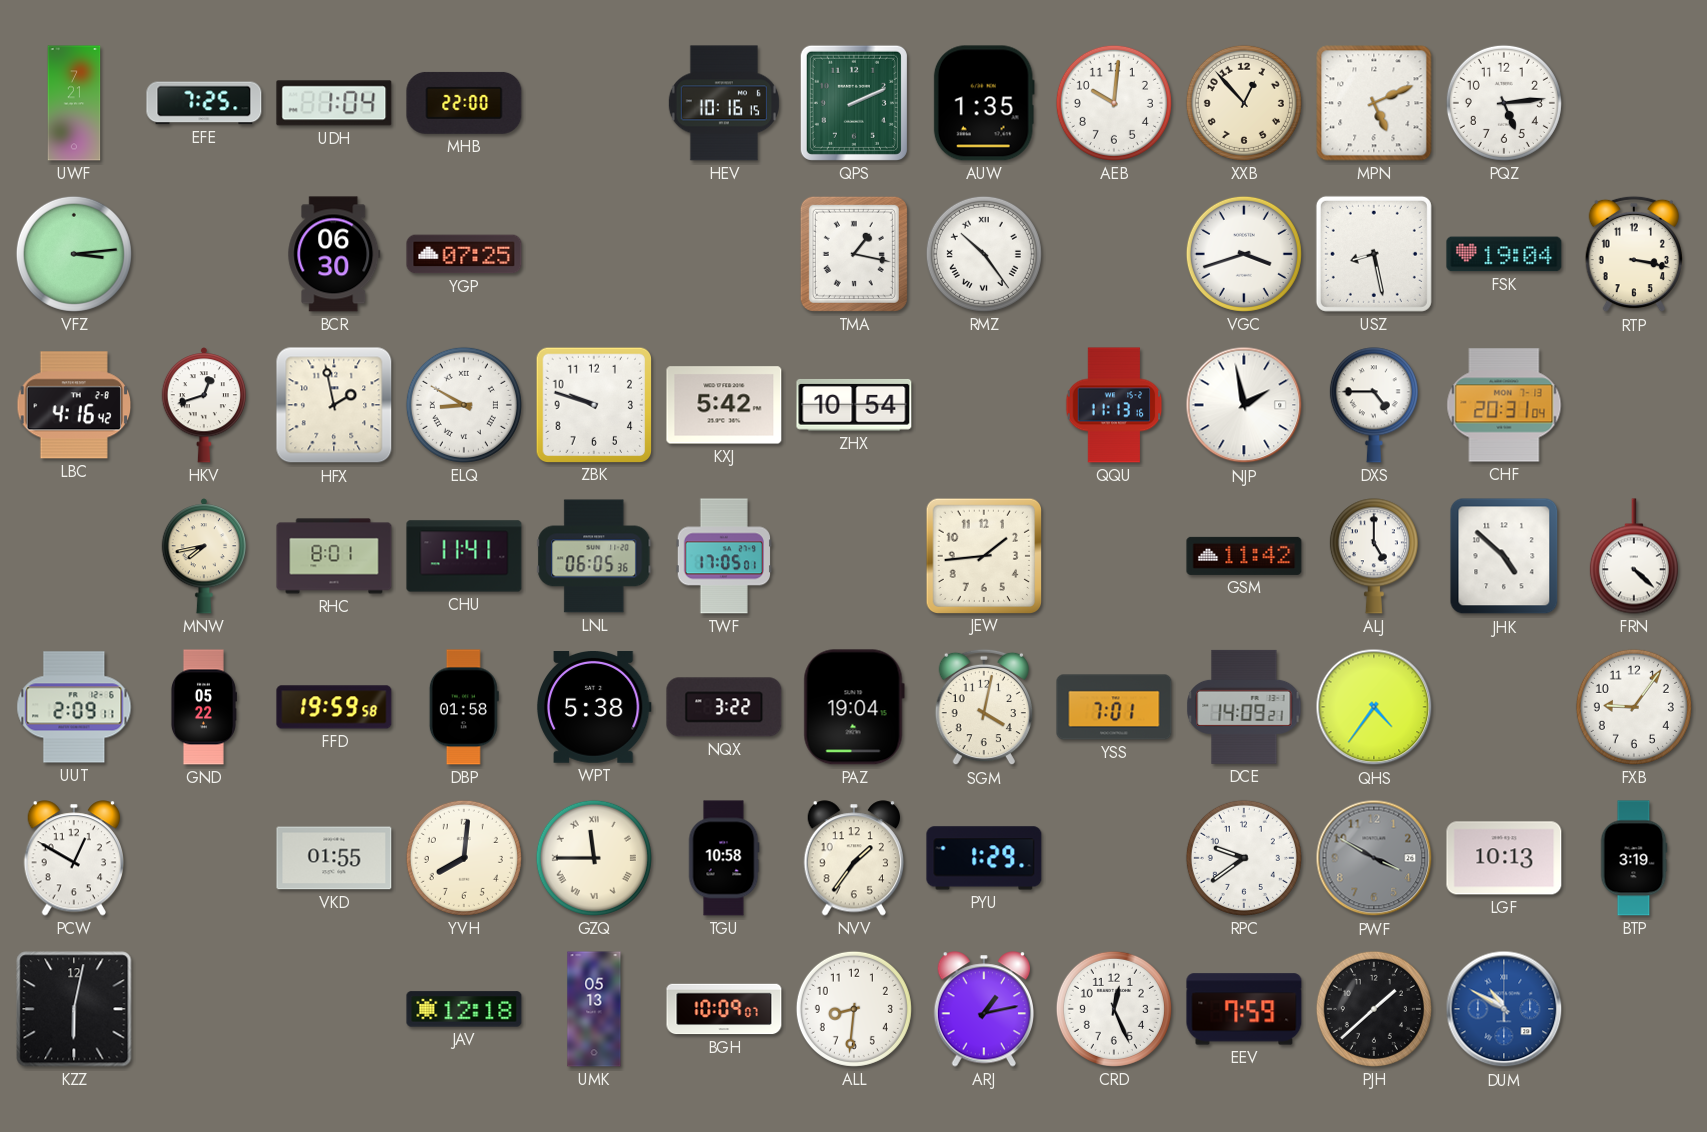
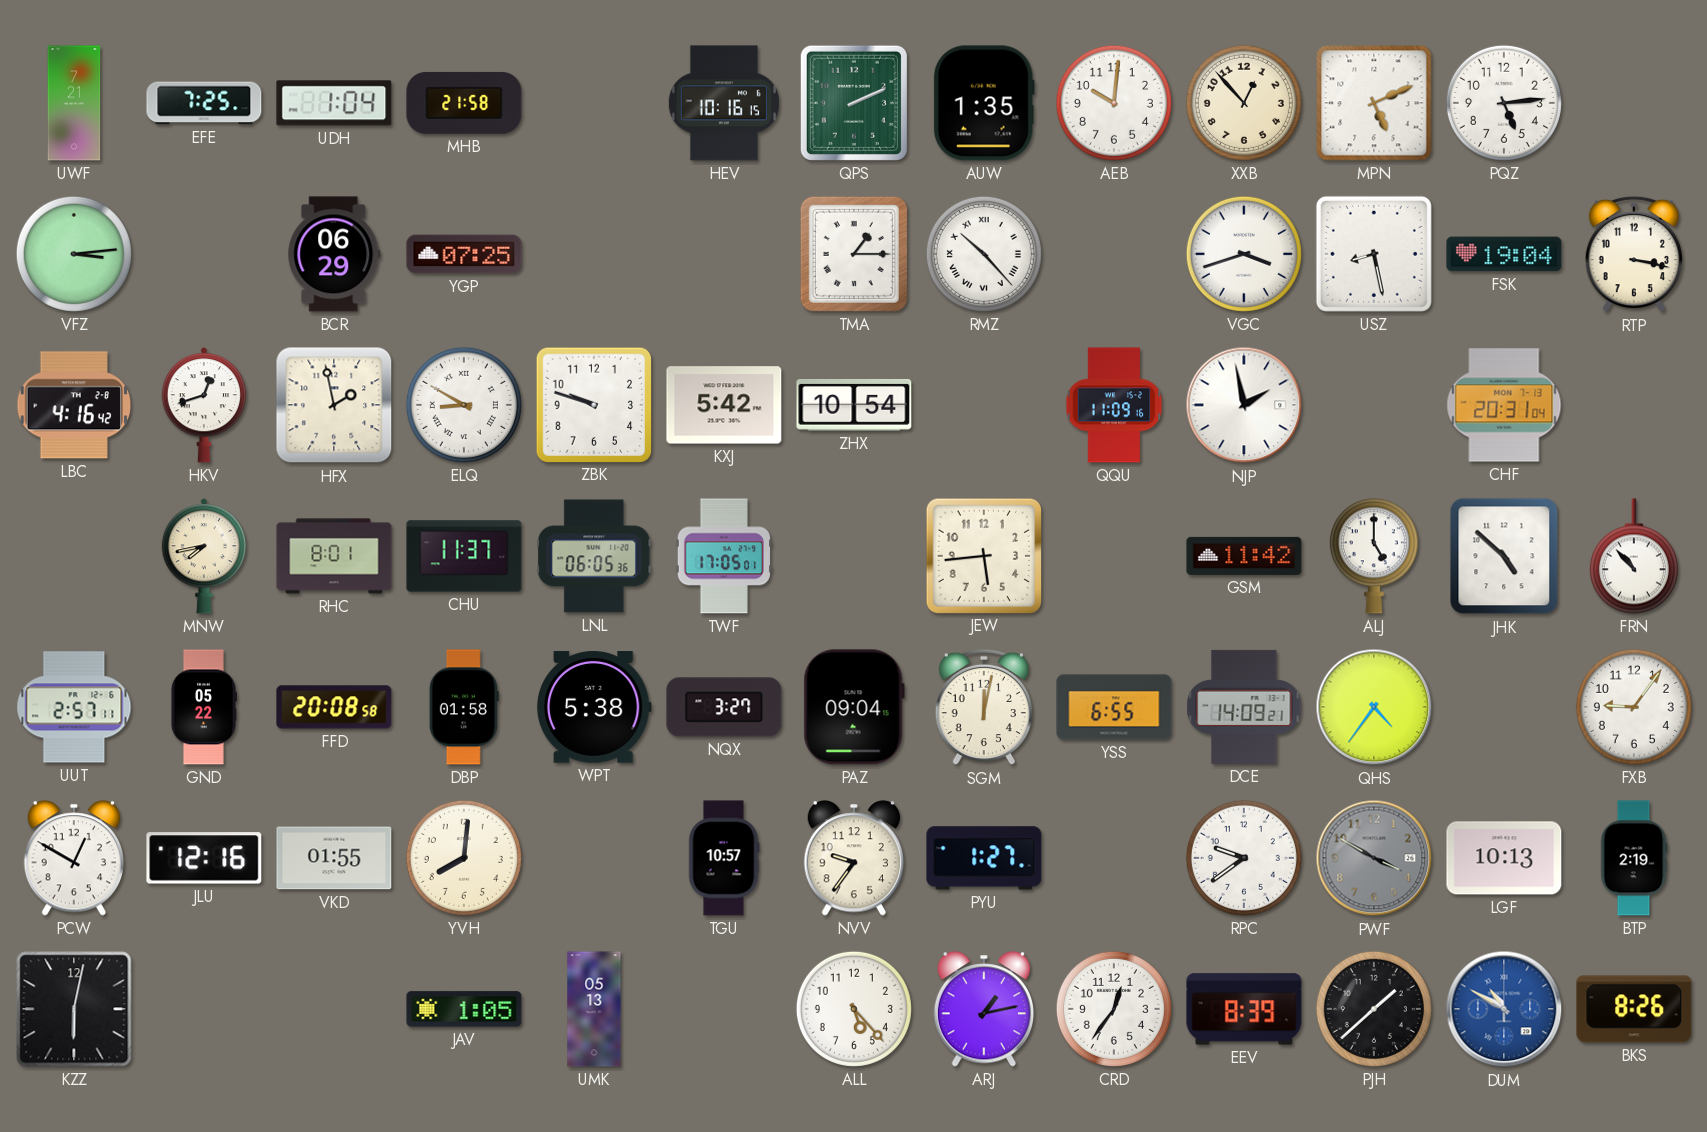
MHB: 22:00 -> 21:58 (464, 103)
BCR: 06:30 -> 06:29 (334, 254)
TMA: 1:17 -> 1:15 (854, 254)
RMZ: 10:24 -> 10:23 (984, 254)
QQU: 11:13 -> 11:09 (1114, 405)
DXS: 4:45 -> none (1374, 405)
CHU: 11:41 -> 11:37 (464, 556)
JEW: 1:44 -> 5:44 (983, 555)
FRN: 4:22 -> 10:53 (1634, 556)
UUT: 2:09 -> 2:57 (74, 707)
FFD: 19:59 -> 20:08 (334, 707)
NQX: 3:22 -> 3:27 (724, 707)
PAZ: 19:04 -> 09:04 (854, 707)
SGM: 4:02 -> 12:02 (984, 707)
YSS: 7:01 -> 6:55 (1114, 707)
JLU: none -> 12:16 (204, 858)
GZQ: 11:45 -> none (594, 858)
TGU: 10:58 -> 10:57 (724, 858)
NVV: 1:36 -> 9:36 (853, 858)
PYU: 1:29 -> 1:27 (984, 858)
BTP: 3:19 -> 2:19 (1634, 858)
JAV: 12:18 -> 1:05 (464, 1009)
BGH: 10:09 -> none (724, 1009)
ALL: 8:31 -> 5:23 (854, 1009)
CRD: 12:26 -> 12:36 (1114, 1009)
EEV: 7:59 -> 8:39 (1244, 1009)
BKS: none -> 8:26 (1634, 1009)
